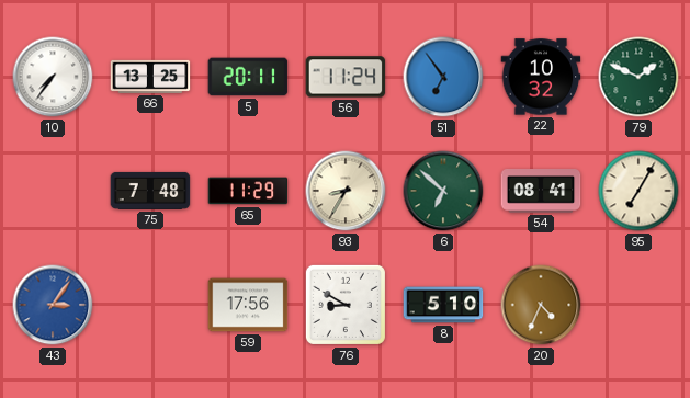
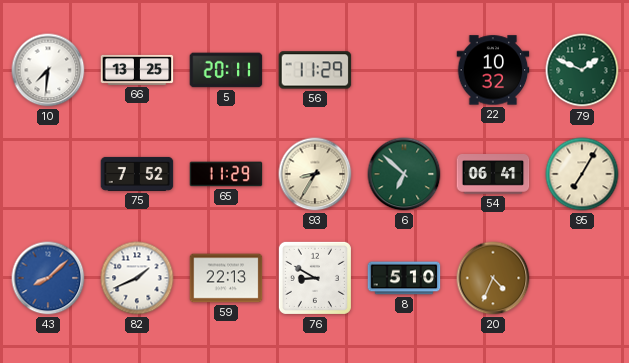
10: 7:36 -> 7:31 (48, 70)
56: 11:24 -> 11:29 (315, 70)
51: 6:54 -> none (443, 77)
75: 7:48 -> 7:52 (137, 174)
54: 08:41 -> 06:41 (493, 175)
43: 3:06 -> 8:08 (48, 278)
82: none -> 1:41 (137, 278)
59: 17:56 -> 22:13 (226, 278)
